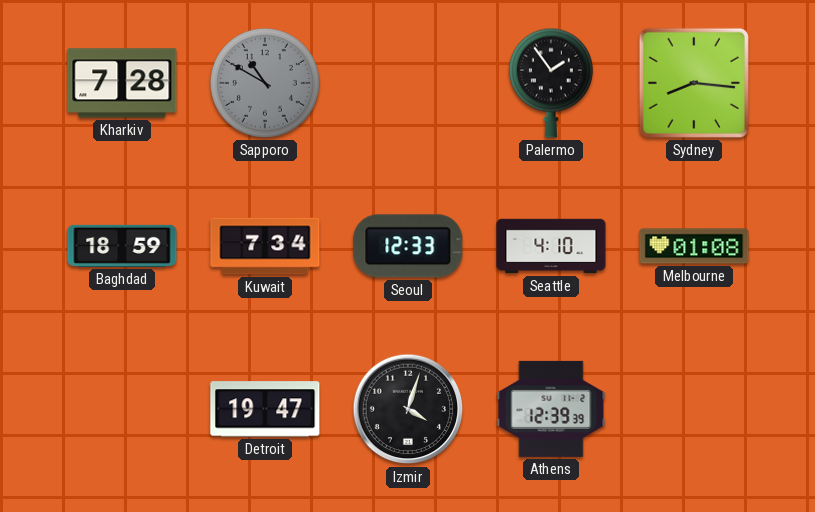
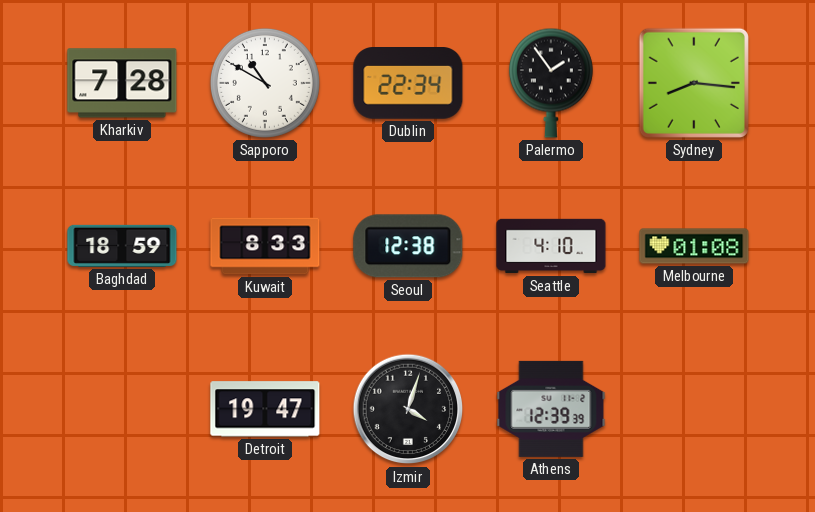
Sapporo dial: grey -> white (265, 83)
Dublin: none -> 22:34 (408, 84)
Kuwait: 7:34 -> 8:33 (265, 246)
Seoul: 12:33 -> 12:38 (408, 246)
